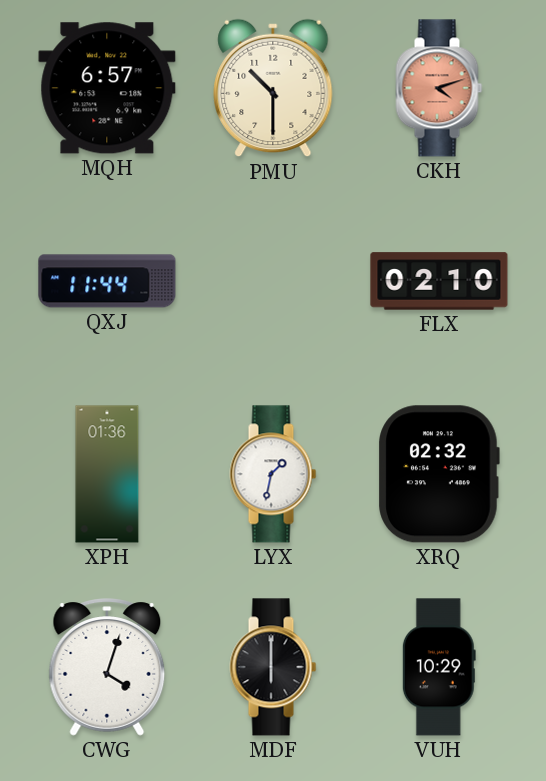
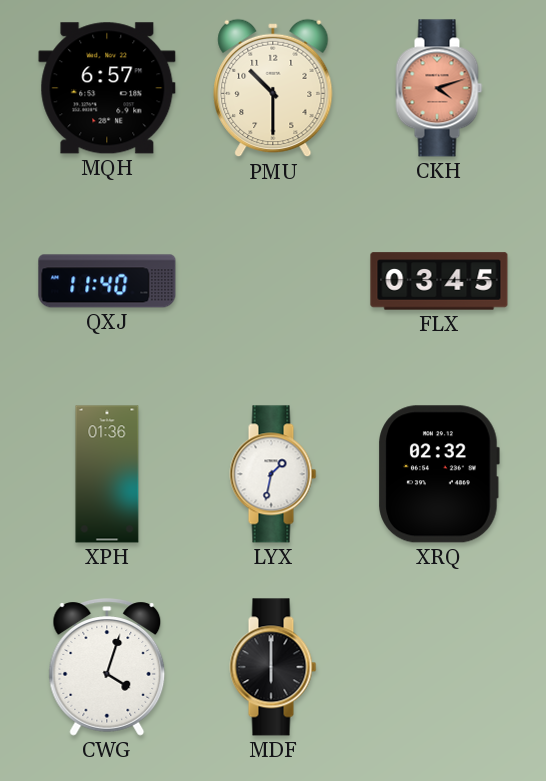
QXJ: 11:44 -> 11:40 (107, 281)
FLX: 02:10 -> 03:45 (439, 281)
VUH: 10:29 -> none (439, 667)
